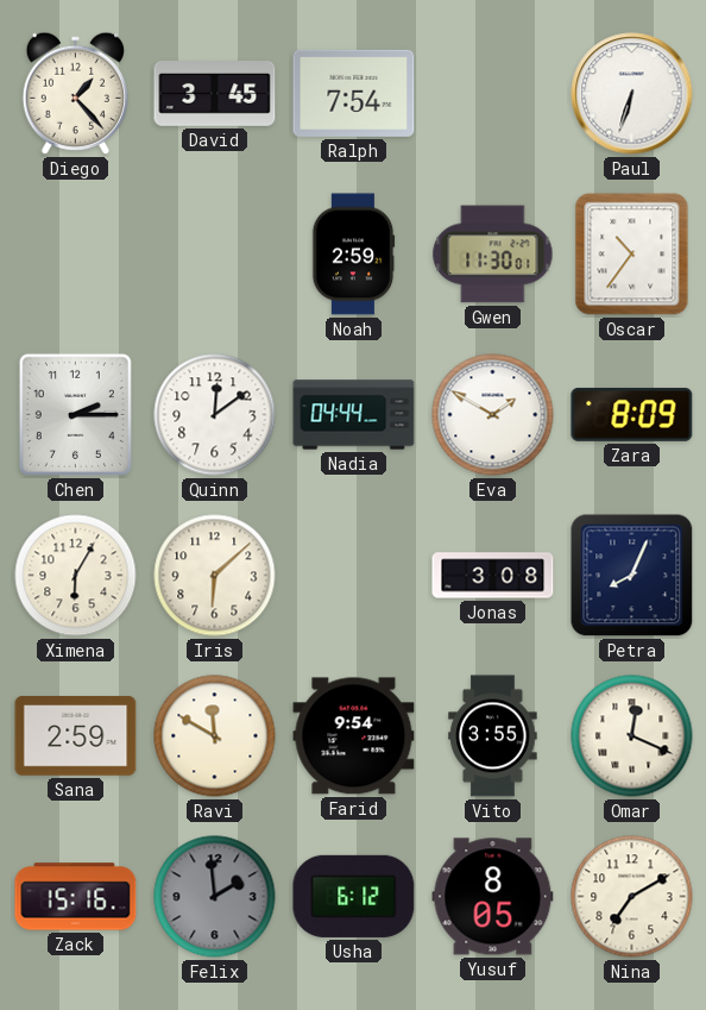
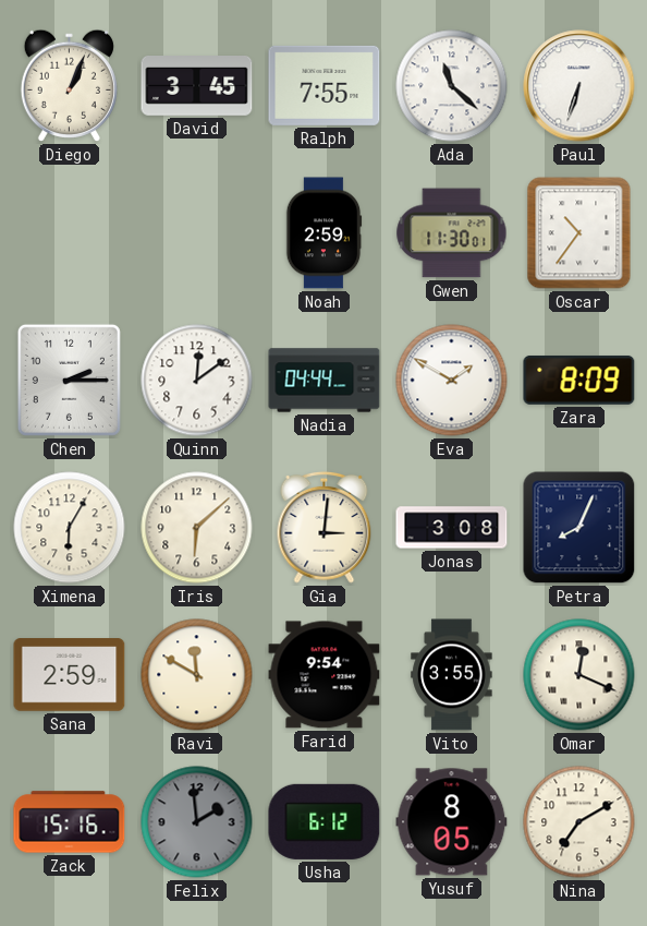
Diego: 1:23 -> 1:04 (69, 85)
Ralph: 7:54 -> 7:55 (325, 85)
Ada: none -> 11:22 (452, 86)
Gia: none -> 3:01 (325, 527)
